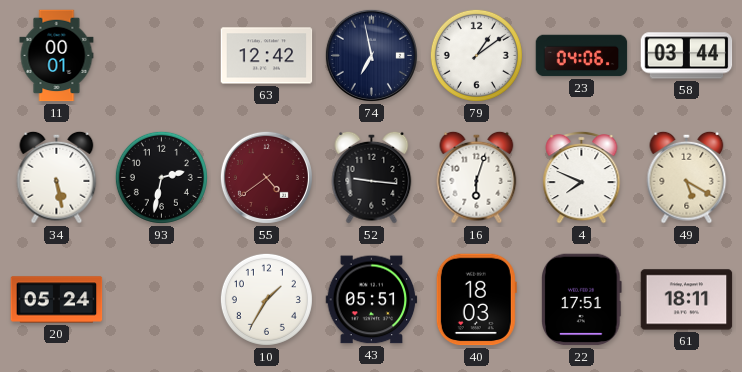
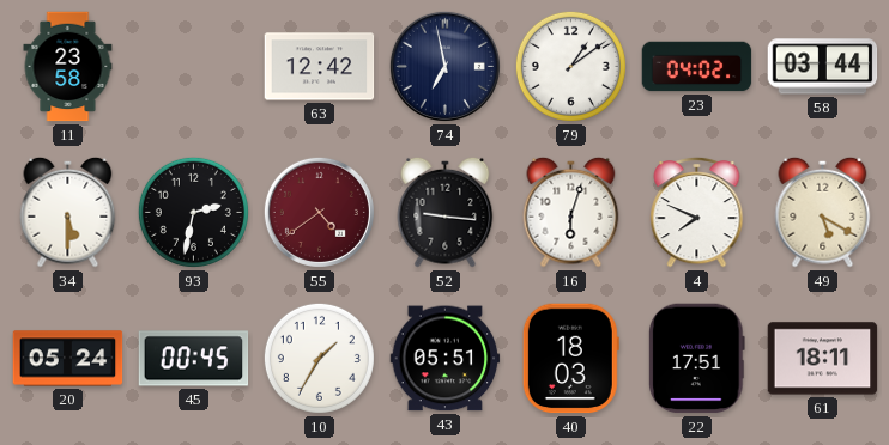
11: 00:01 -> 23:58 (68, 67)
23: 04:06 -> 04:02 (697, 67)
34: 5:28 -> 5:30 (68, 212)
45: none -> 00:45 (194, 359)
